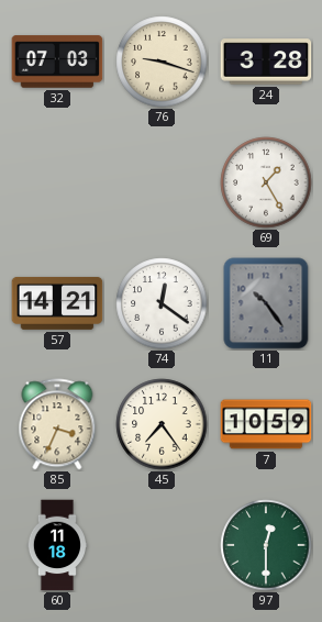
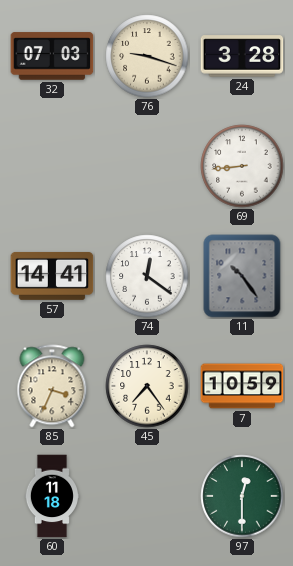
69: 1:25 -> 8:44 (242, 166)
57: 14:21 -> 14:41 (52, 276)
